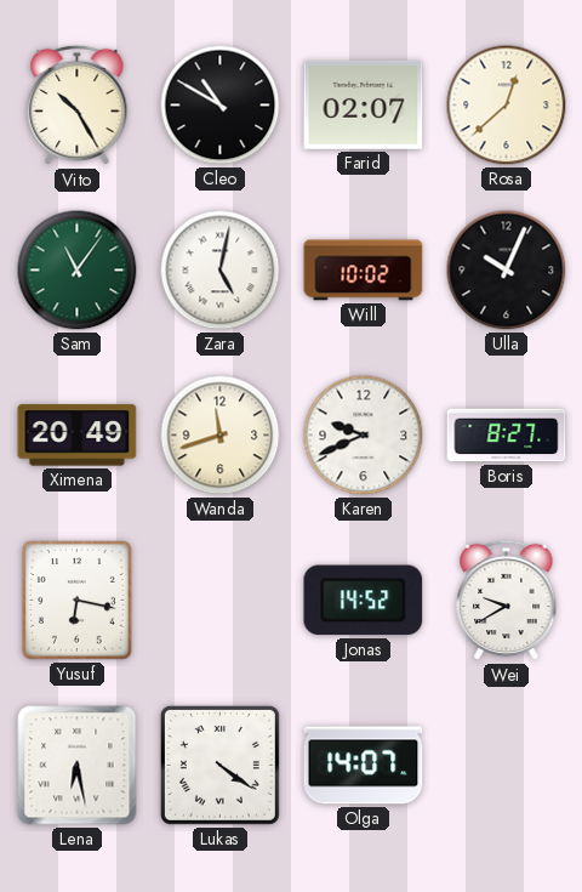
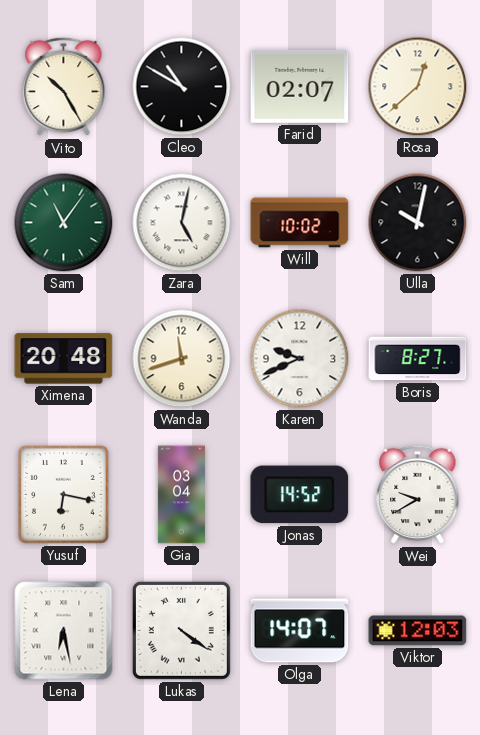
Ulla: 10:04 -> 10:02 (418, 223)
Ximena: 20:49 -> 20:48 (64, 359)
Gia: none -> 03:04 (181, 495)
Viktor: none -> 12:03 (418, 631)
